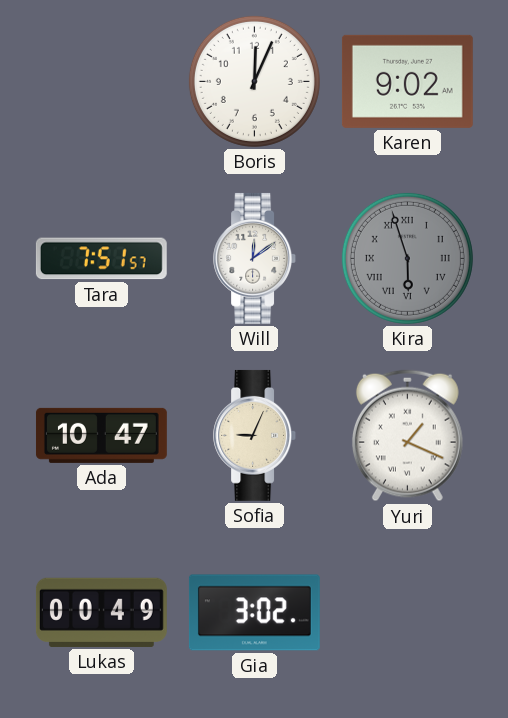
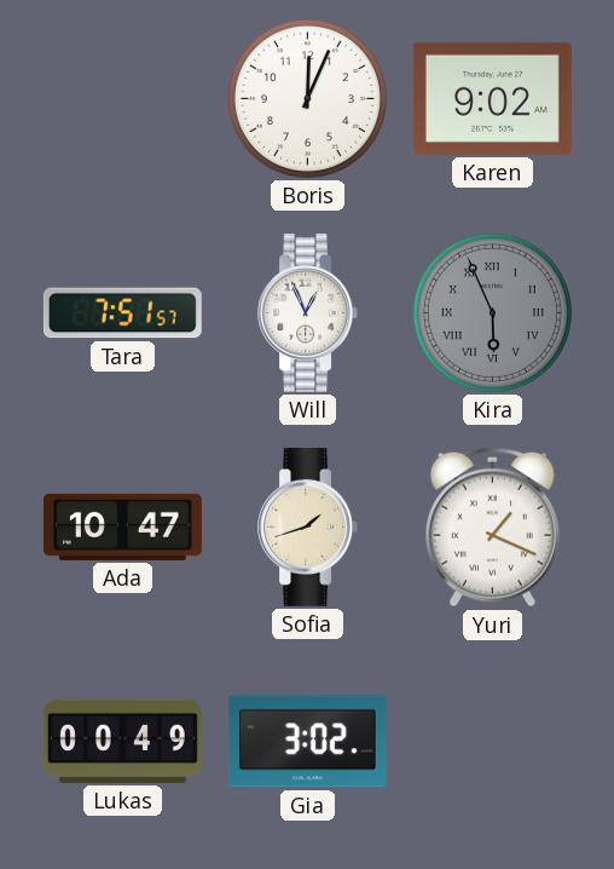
Will: 12:09 -> 12:56 (308, 312)
Kira: 5:57 -> 5:56 (492, 312)
Sofia: 9:04 -> 1:42 (308, 526)
